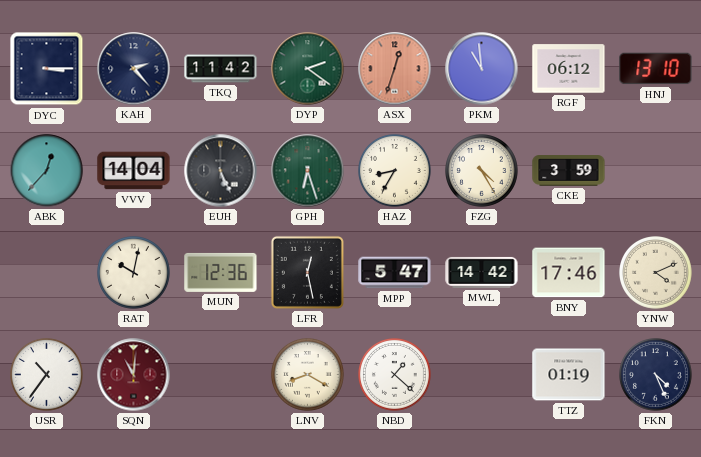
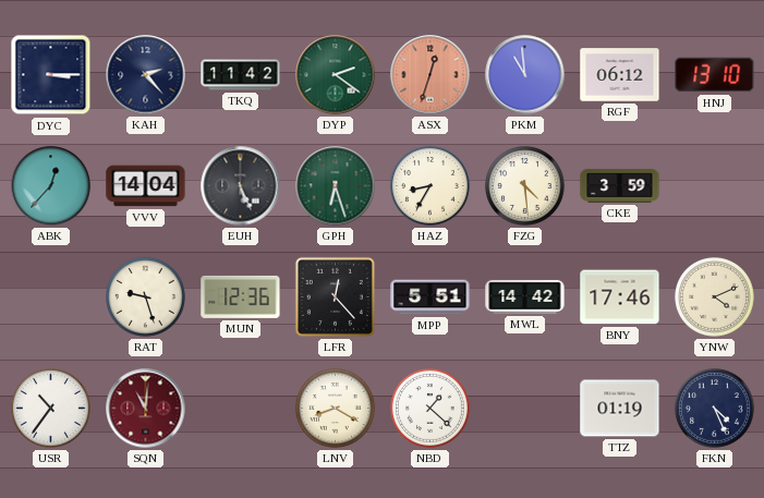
FZG: 4:25 -> 4:29 (525, 186)
RAT: 10:02 -> 9:27 (146, 297)
LFR: 12:28 -> 12:23 (335, 296)
MPP: 5:47 -> 5:51 (430, 297)
